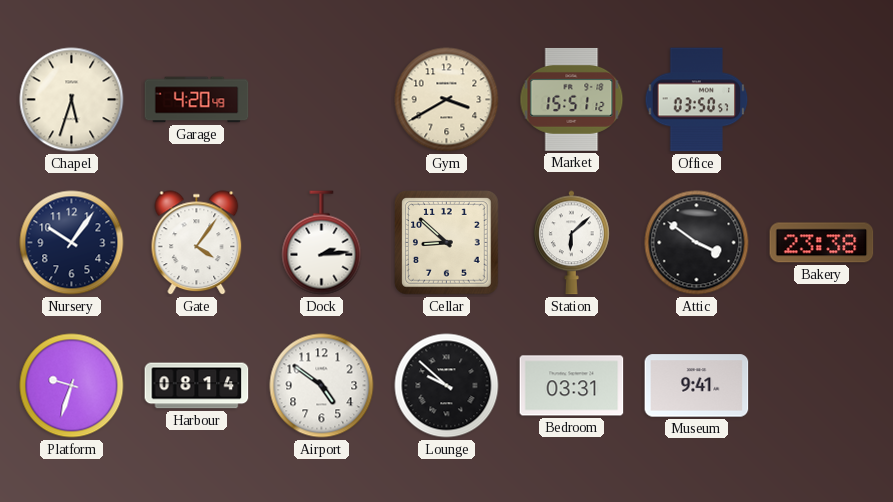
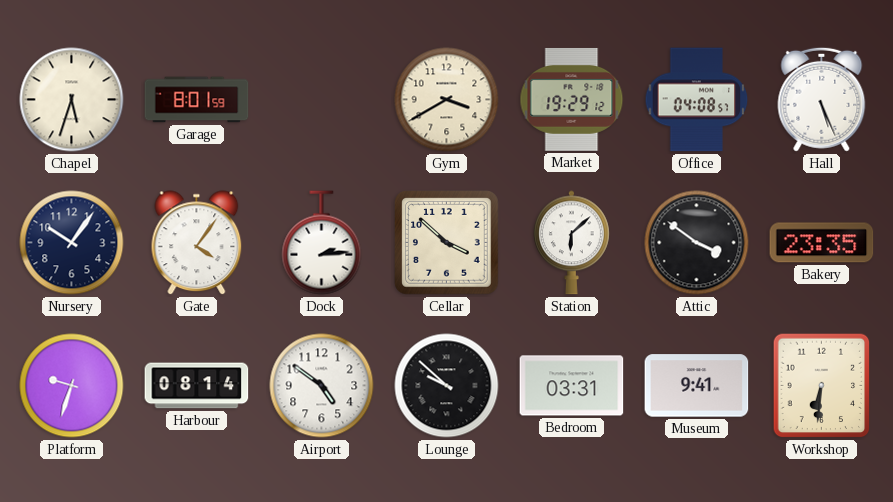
Garage: 4:20 -> 8:01 (197, 100)
Market: 15:51 -> 19:29 (572, 99)
Office: 03:50 -> 04:08 (697, 100)
Hall: none -> 5:26 (822, 99)
Cellar: 8:52 -> 3:52 (447, 243)
Bakery: 23:38 -> 23:35 (822, 243)
Workshop: none -> 6:31 (822, 386)
